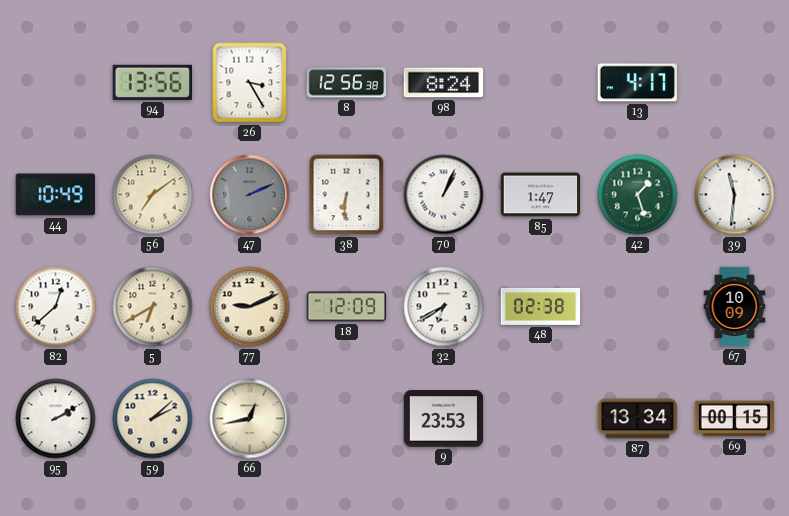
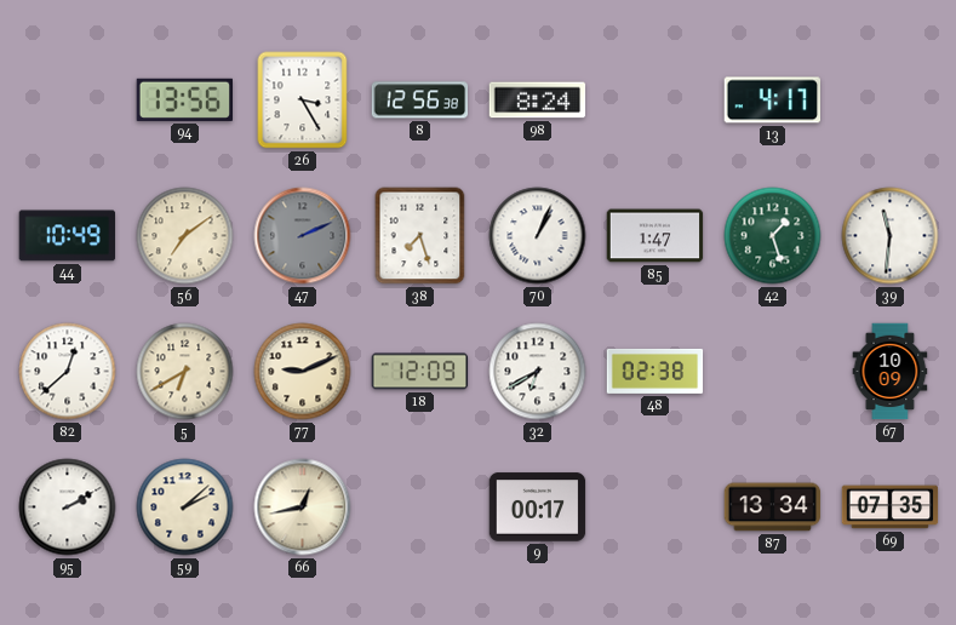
38: 6:31 -> 7:27 (420, 236)
9: 23:53 -> 00:17 (538, 508)
69: 00:15 -> 07:35 (891, 508)
